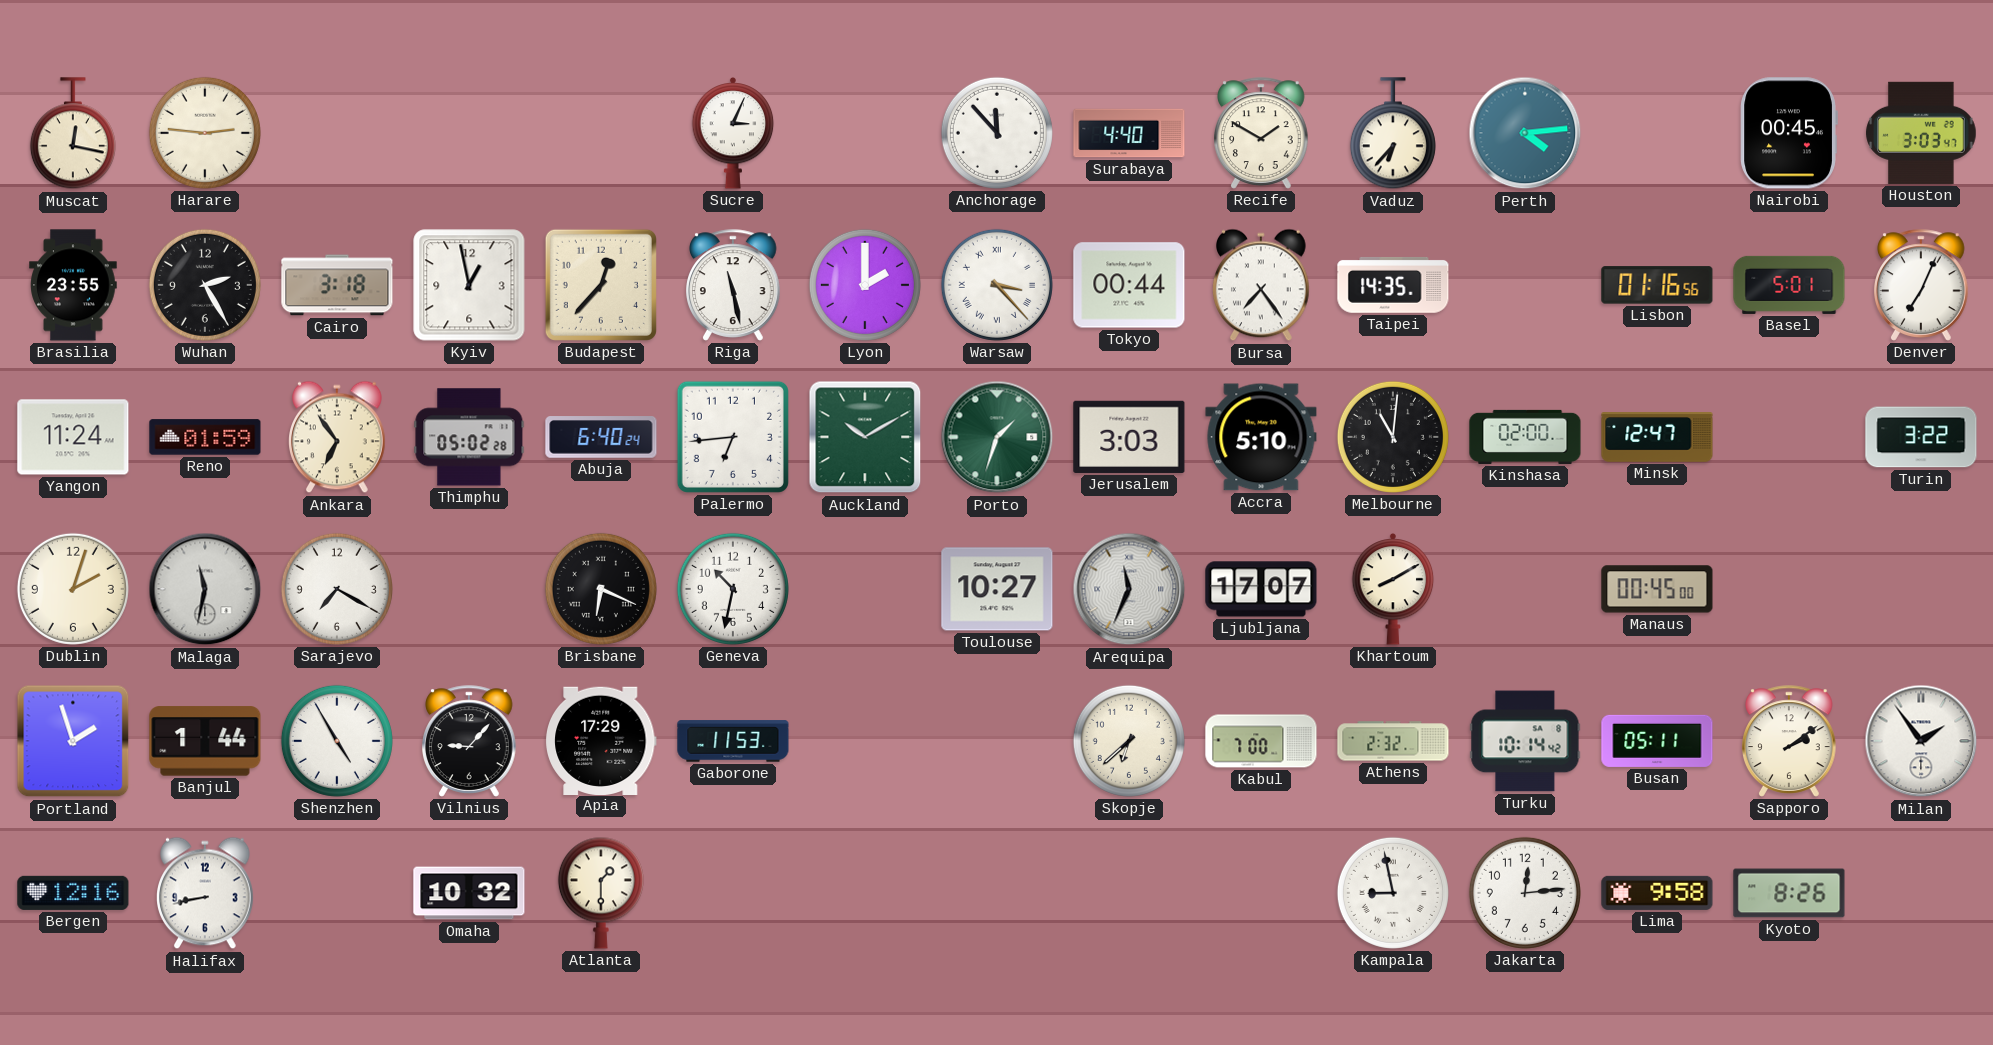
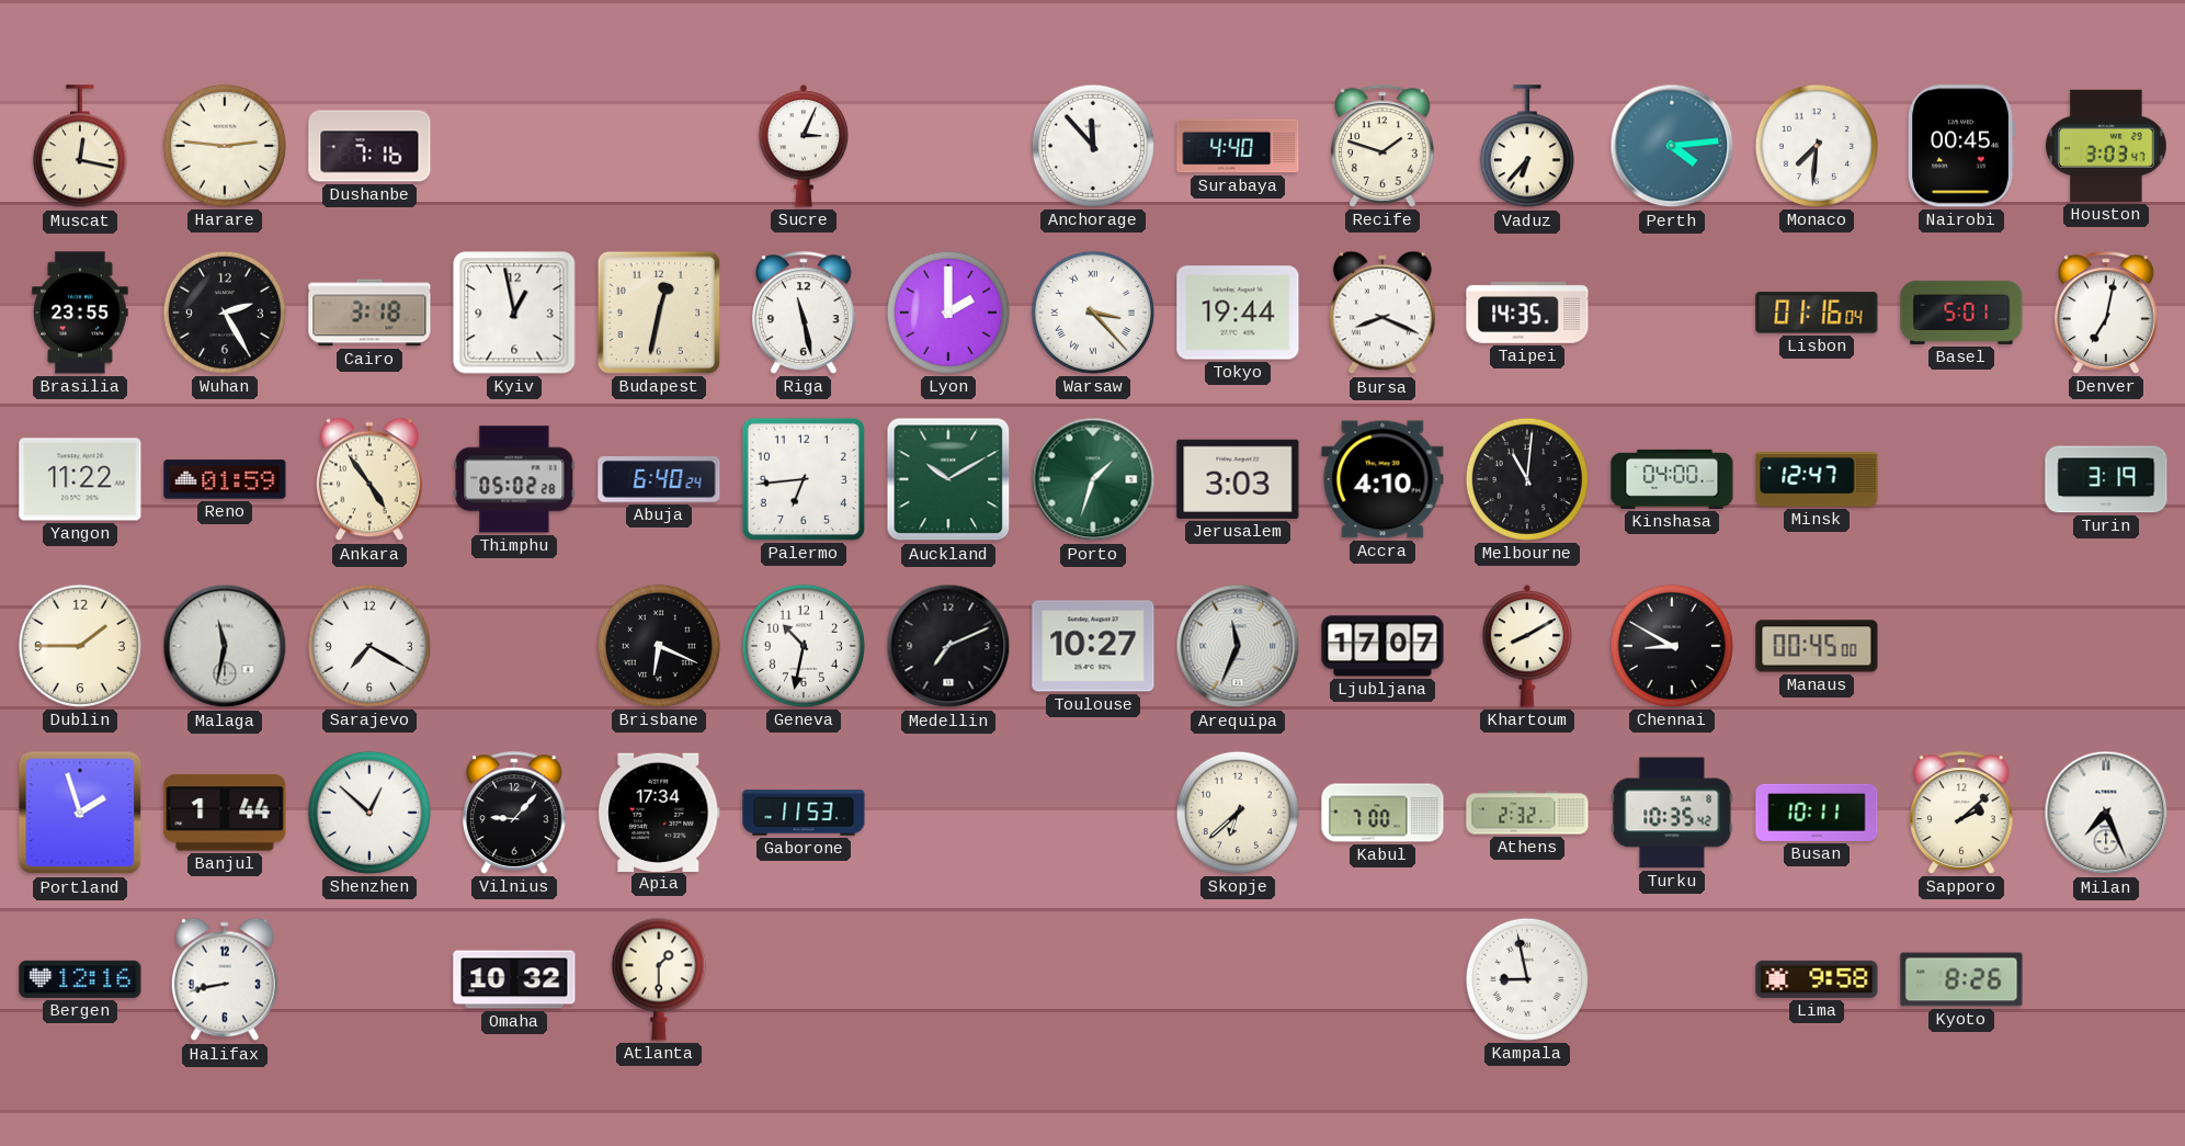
Dushanbe: none -> 7:16 (369, 146)
Recife: 1:50 -> 1:48 (1384, 146)
Monaco: none -> 7:31 (1817, 146)
Budapest: 12:37 -> 12:32 (659, 313)
Tokyo: 00:44 -> 19:44 (1238, 313)
Bursa: 7:24 -> 8:19 (1384, 313)
Lisbon: 01:16:56 -> 01:16:04 (1817, 313)
Denver: 7:04 -> 7:02 (2107, 313)
Yangon: 11:24 -> 11:22 (80, 479)
Ankara: 6:54 -> 4:54 (371, 479)
Accra: 5:10 -> 4:10 (1382, 479)
Kinshasa: 02:00 -> 04:00 (1672, 479)
Turin: 3:22 -> 3:19 (2106, 479)
Dublin: 2:03 -> 1:45 (80, 646)
Medellin: none -> 7:11 (948, 646)
Chennai: none -> 8:50 (1672, 646)
Shenzhen: 4:55 -> 12:52 (369, 813)
Apia: 17:29 -> 17:34 (659, 812)
Turku: 10:14 -> 10:35 (1672, 813)
Busan: 05:11 -> 10:11 (1817, 813)
Sapporo: 2:09 -> 2:08 (1962, 813)
Milan: 1:54 -> 7:26 (2106, 813)
Jakarta: 12:14 -> none (1525, 893)
